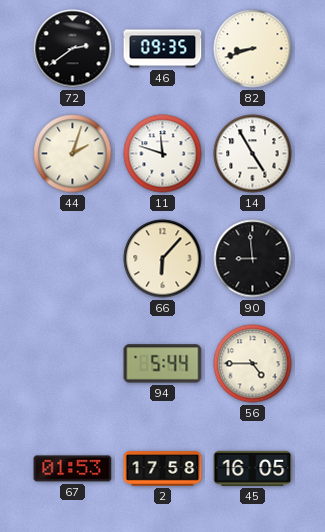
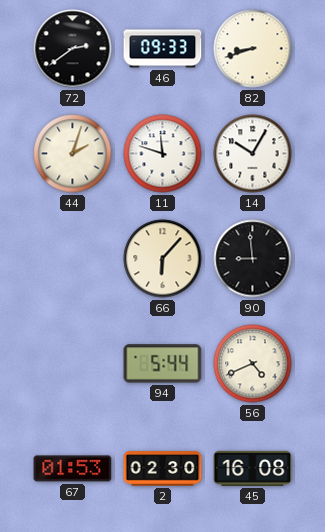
46: 09:35 -> 09:33 (163, 49)
14: 4:55 -> 10:05 (253, 154)
56: 4:45 -> 4:41 (253, 364)
2: 17:58 -> 02:30 (163, 469)
45: 16:05 -> 16:08 (253, 468)
